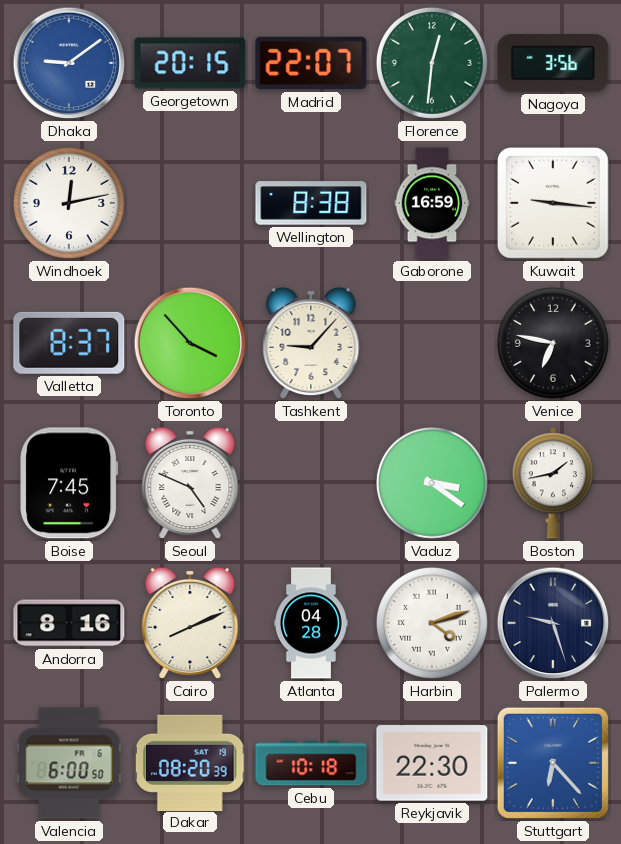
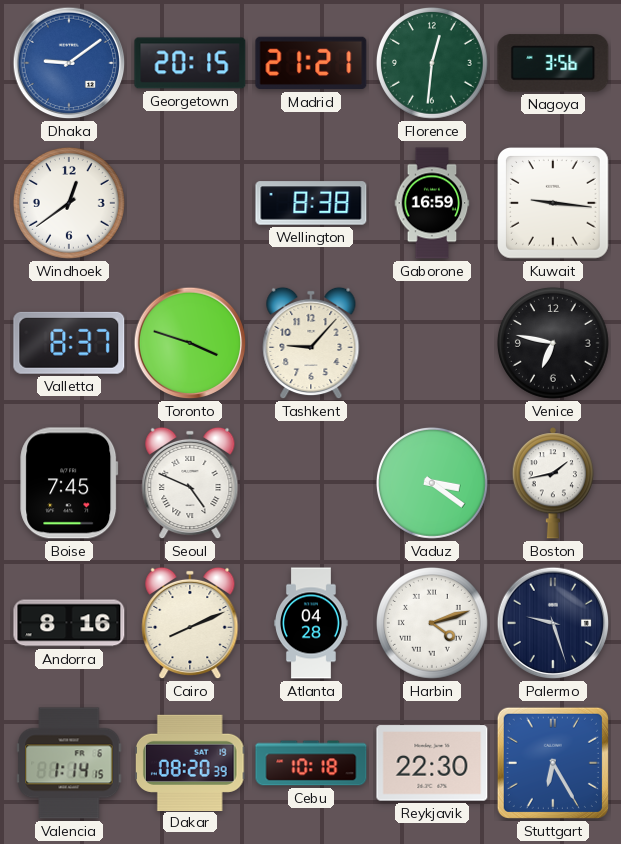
Madrid: 22:07 -> 21:21 (311, 63)
Windhoek: 12:13 -> 12:39 (69, 203)
Toronto: 3:53 -> 3:48 (190, 343)
Valencia: 6:00 -> 1:14 (69, 763)
Stuttgart: 6:23 -> 6:25 (553, 763)
